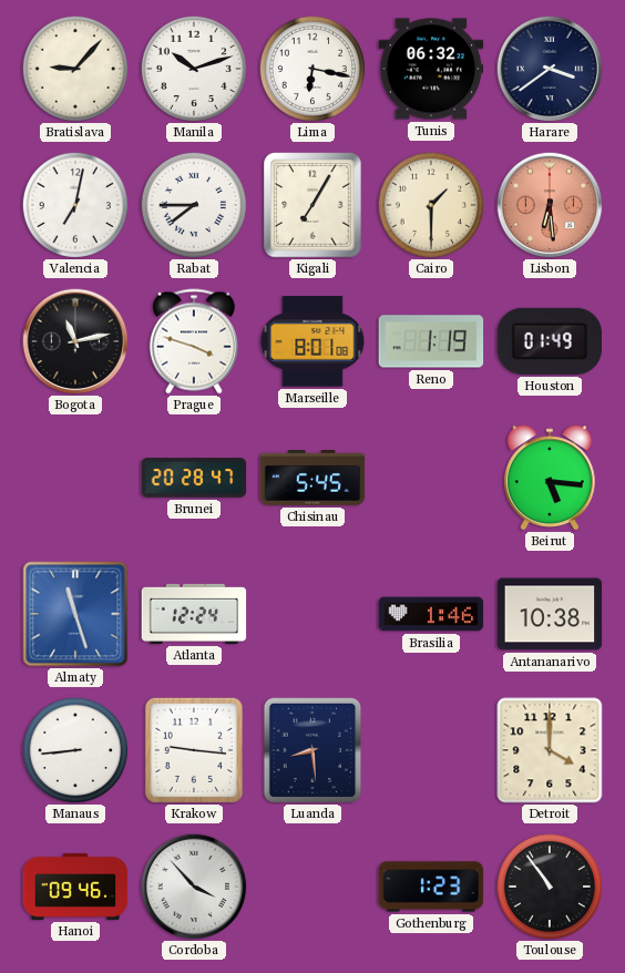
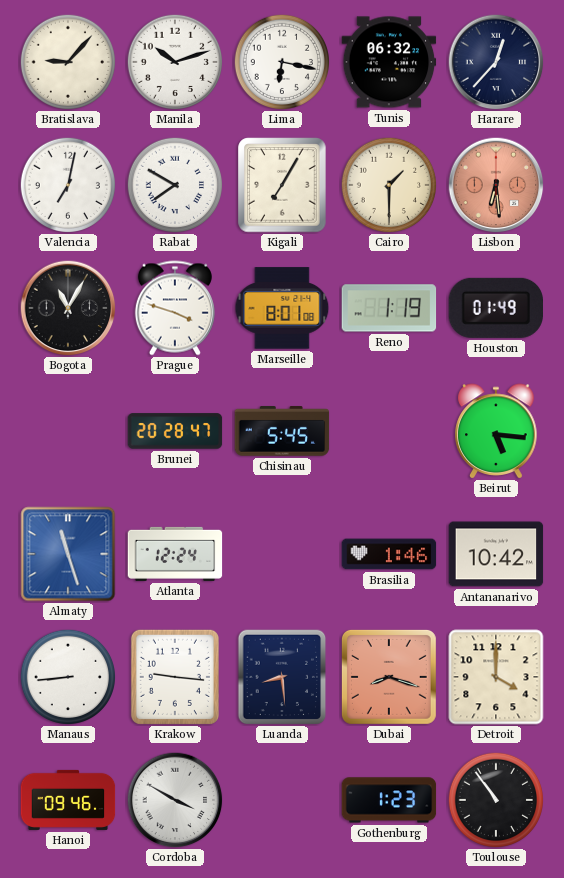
Harare: 3:39 -> 12:37 (496, 62)
Rabat: 7:45 -> 7:50 (174, 184)
Bogota: 11:13 -> 11:05 (68, 308)
Antananarivo: 10:38 -> 10:42 (496, 554)
Dubai: none -> 8:18 (389, 677)
Cordoba: 3:53 -> 3:50 (175, 800)
